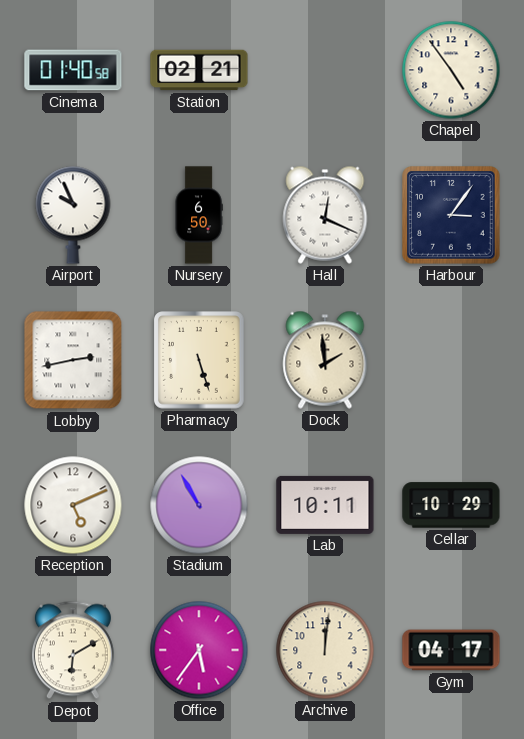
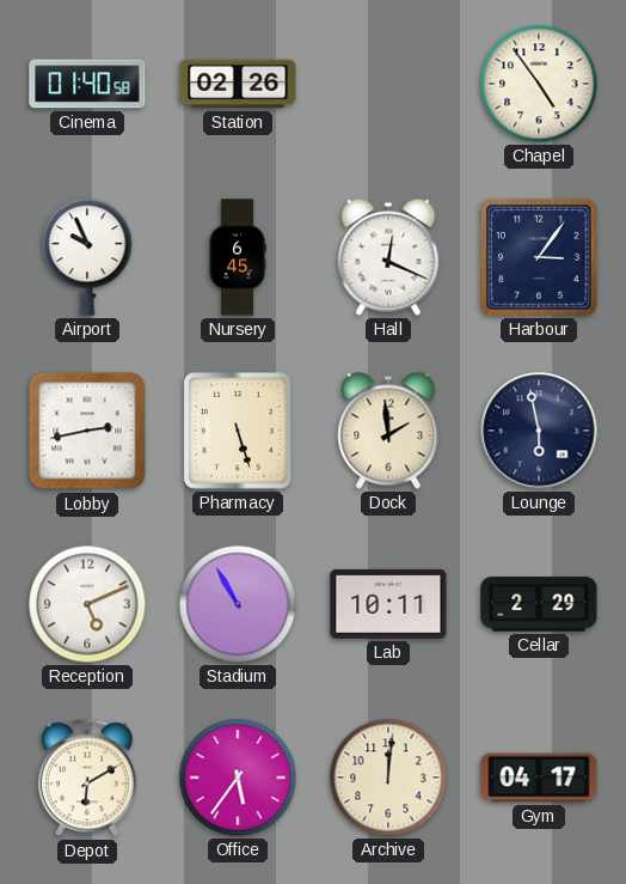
Station: 02:21 -> 02:26 (238, 84)
Nursery: 6:50 -> 6:45 (238, 257)
Lounge: none -> 5:58 (539, 431)
Cellar: 10:29 -> 2:29 (539, 604)
